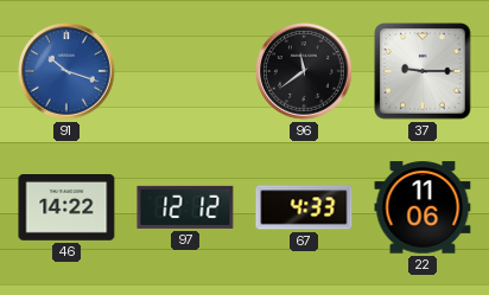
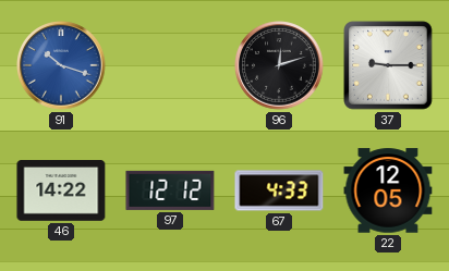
96: 11:39 -> 12:12 (279, 65)
22: 11:06 -> 12:05 (388, 190)
